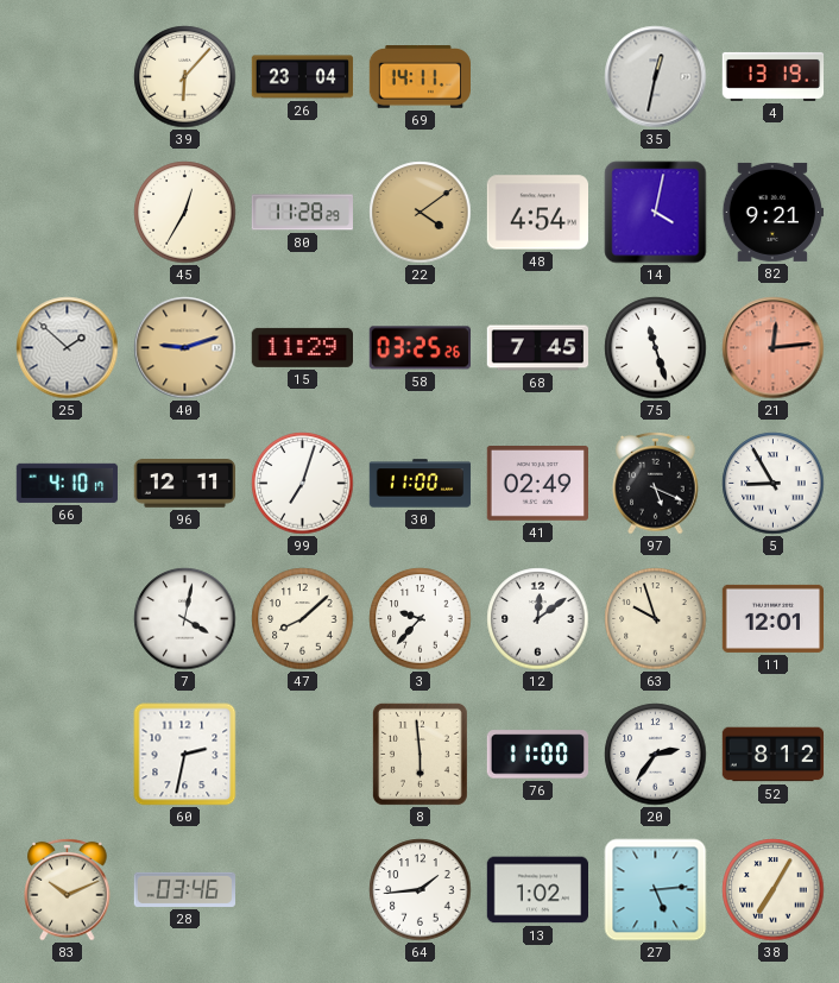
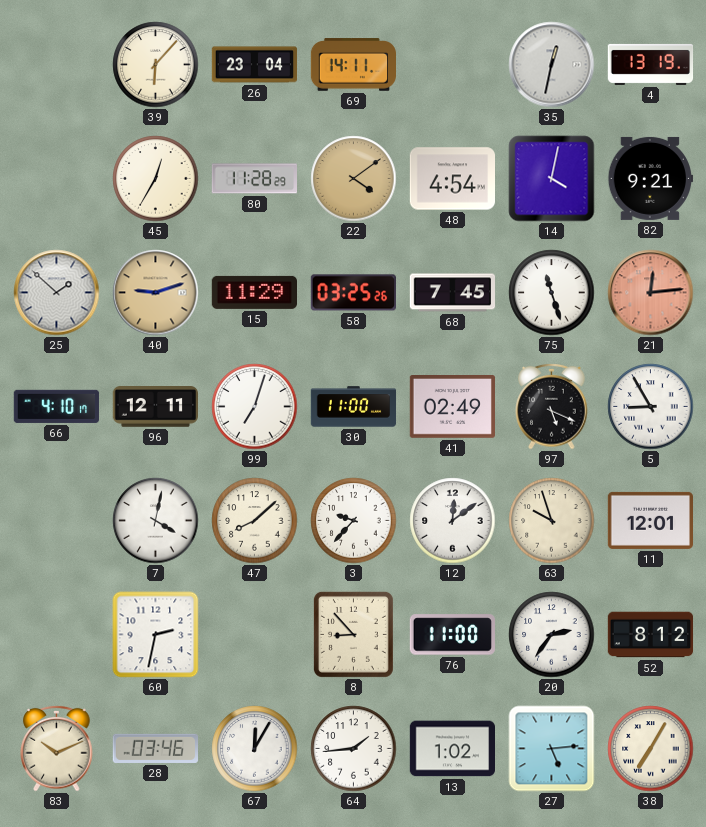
8: 5:59 -> 8:53 (353, 634)
67: none -> 12:05 (255, 749)
